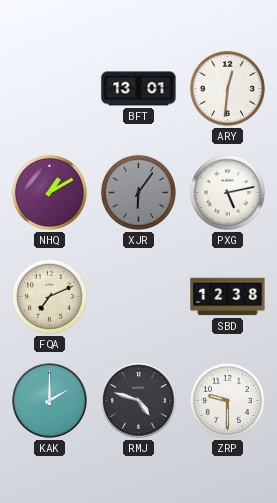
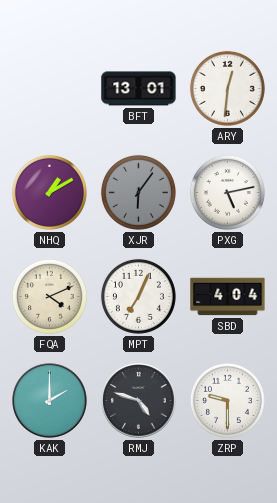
FQA: 7:11 -> 4:11 (49, 296)
MPT: none -> 7:04 (138, 296)
SBD: 12:38 -> 4:04 (228, 297)
